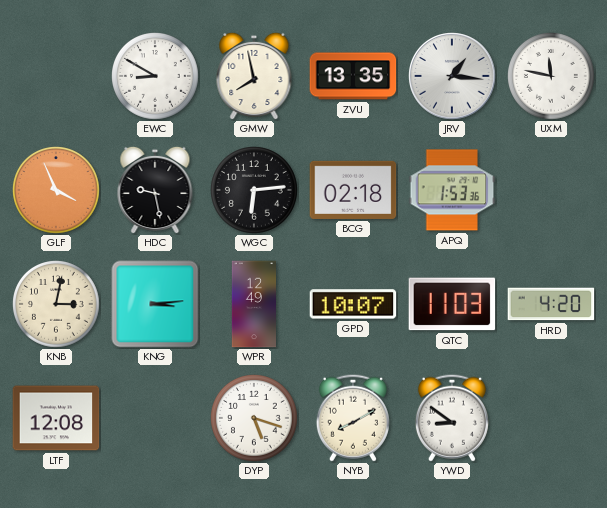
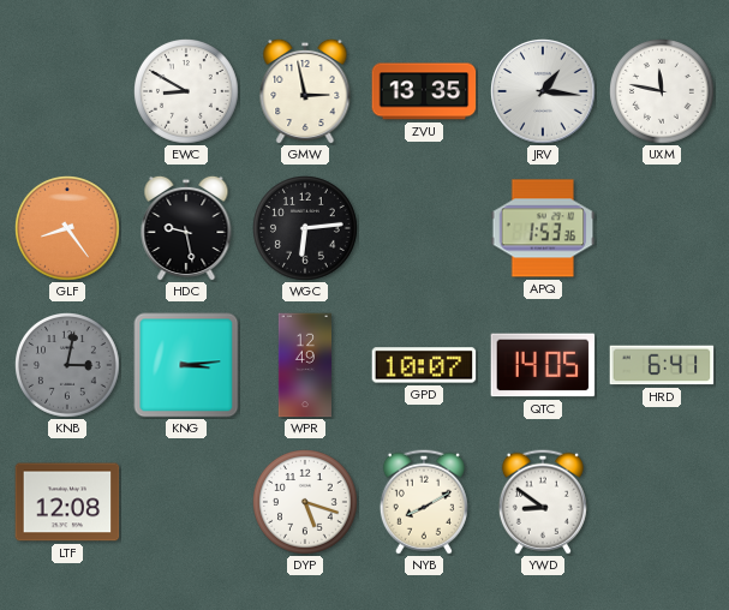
GMW: 7:58 -> 2:58 (305, 91)
GLF: 3:56 -> 8:24 (68, 229)
BCG: 02:18 -> none (353, 190)
KNB dial: cream -> grey (68, 366)
QTC: 11:03 -> 14:05 (543, 365)
HRD: 4:20 -> 6:41 (662, 365)
